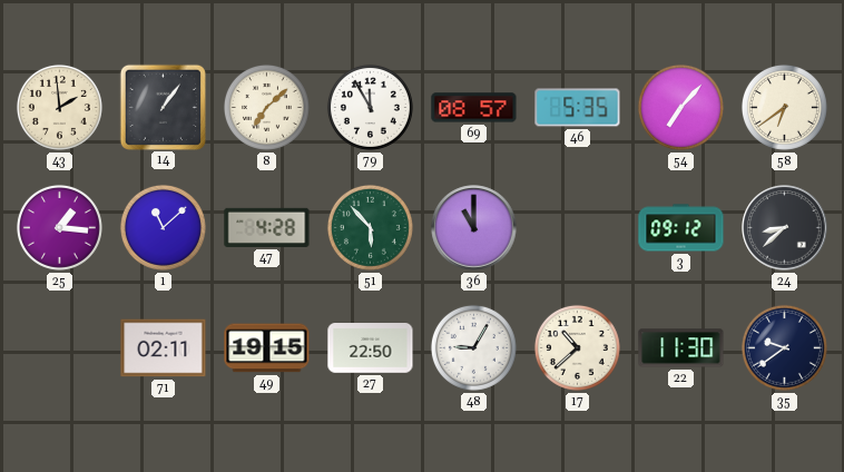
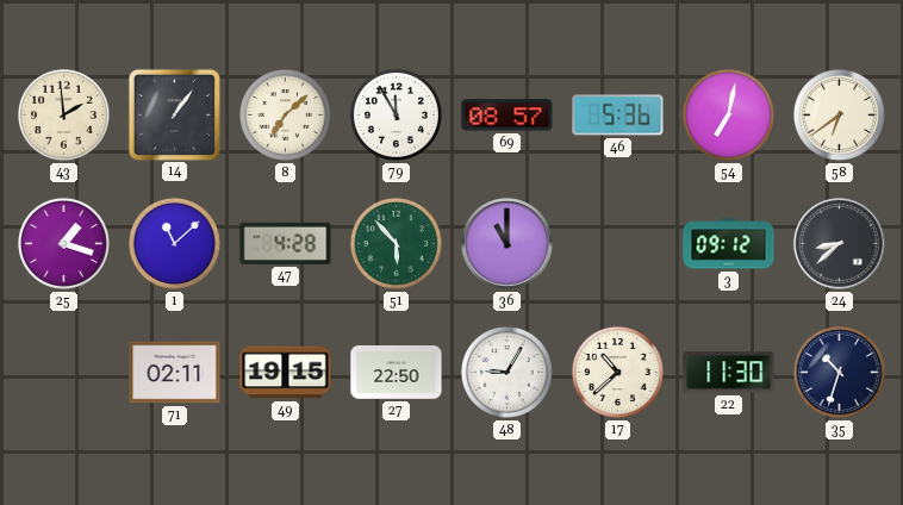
46: 5:35 -> 5:36 (618, 116)
54: 7:07 -> 7:02 (728, 114)
25: 1:16 -> 1:18 (63, 243)
35: 9:39 -> 10:33 (839, 372)
